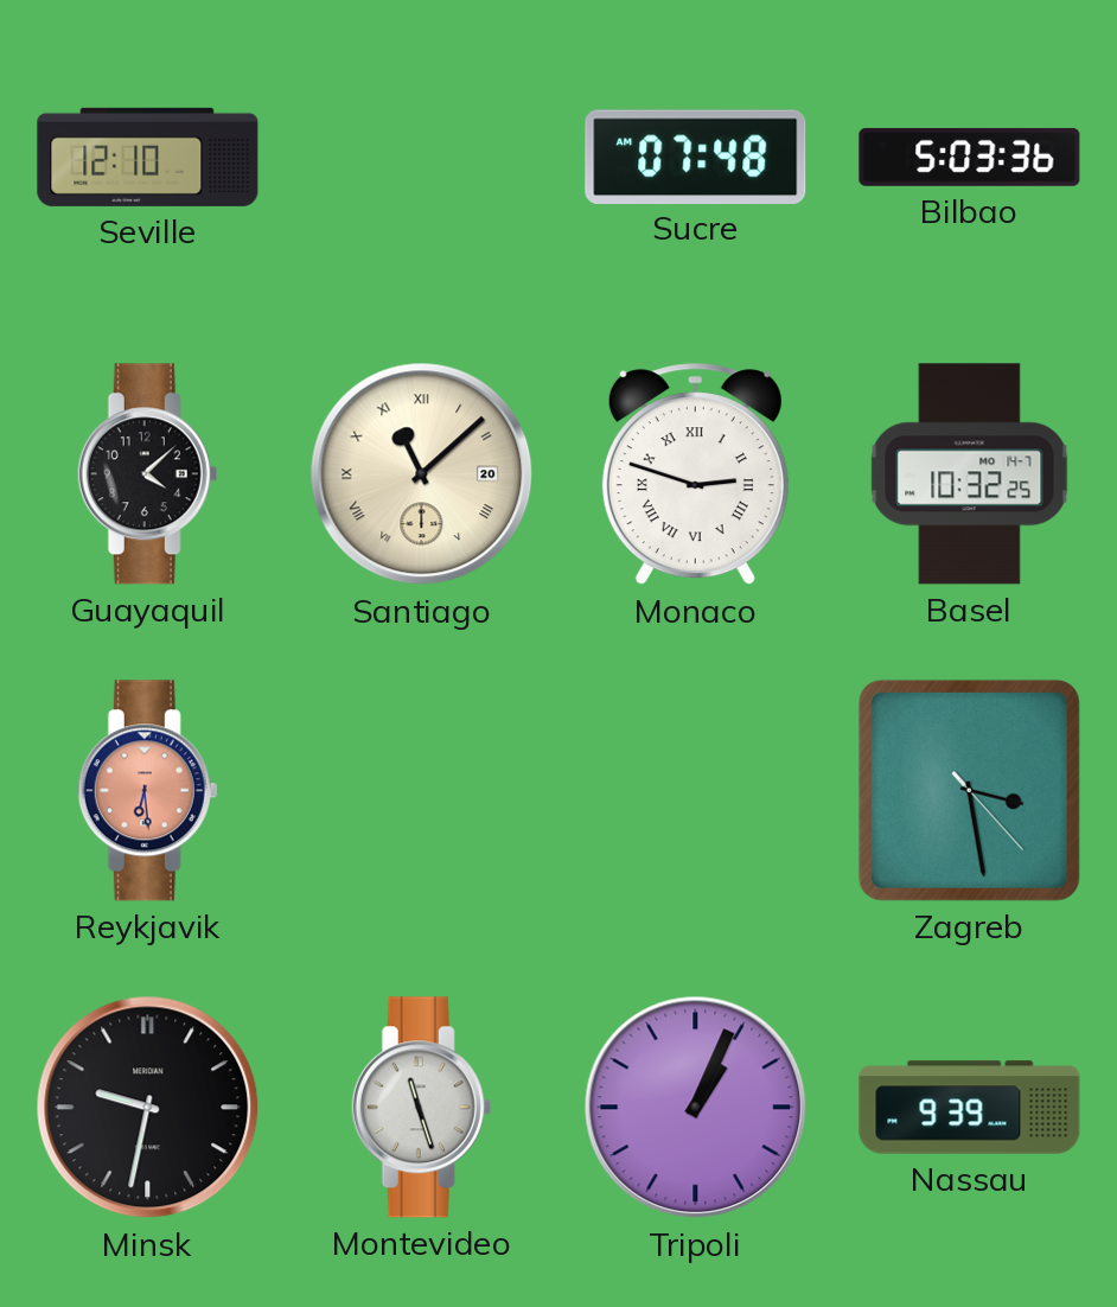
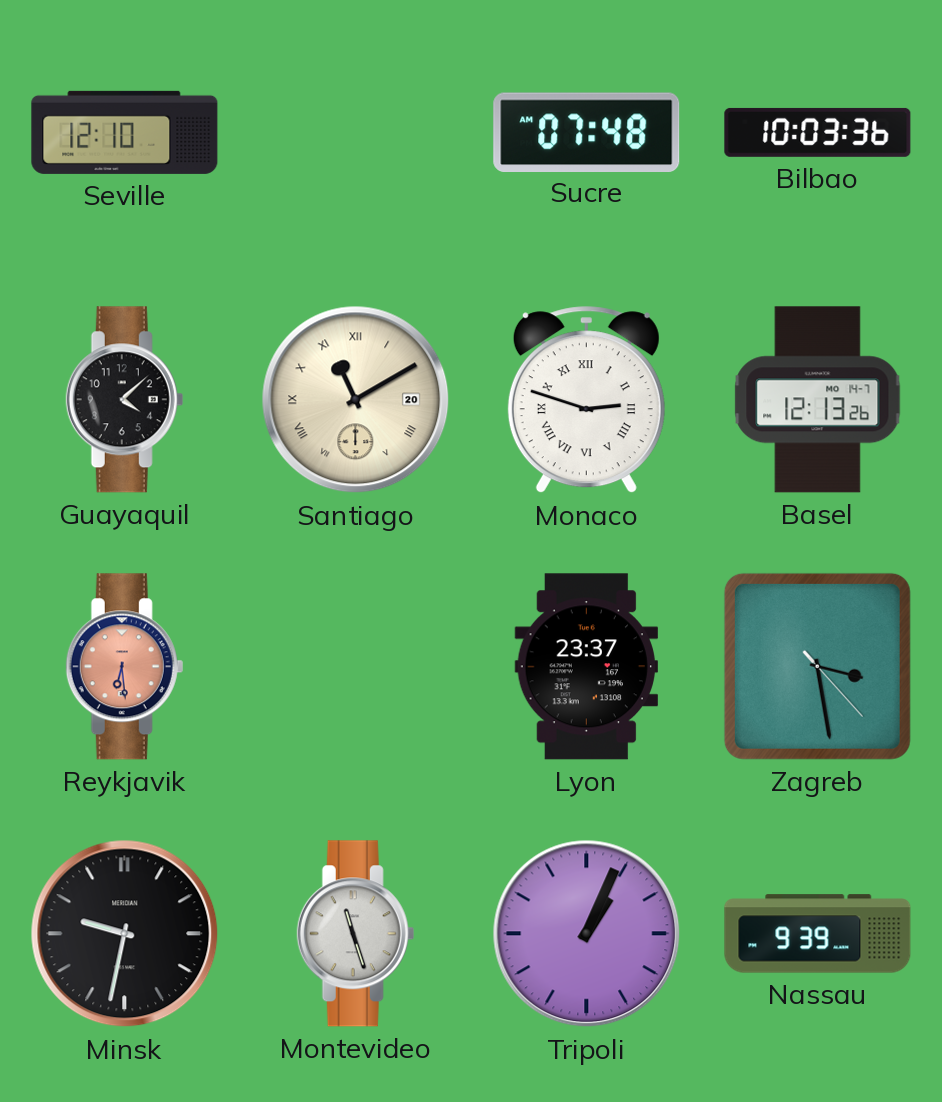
Bilbao: 5:03 -> 10:03 (818, 132)
Santiago: 11:08 -> 11:10 (356, 400)
Basel: 10:32 -> 12:13 (818, 400)
Lyon: none -> 23:37 (586, 667)
